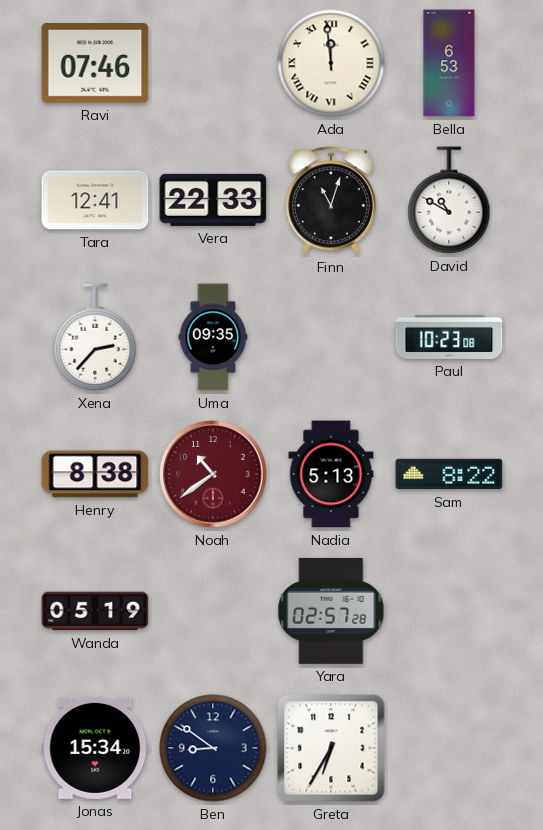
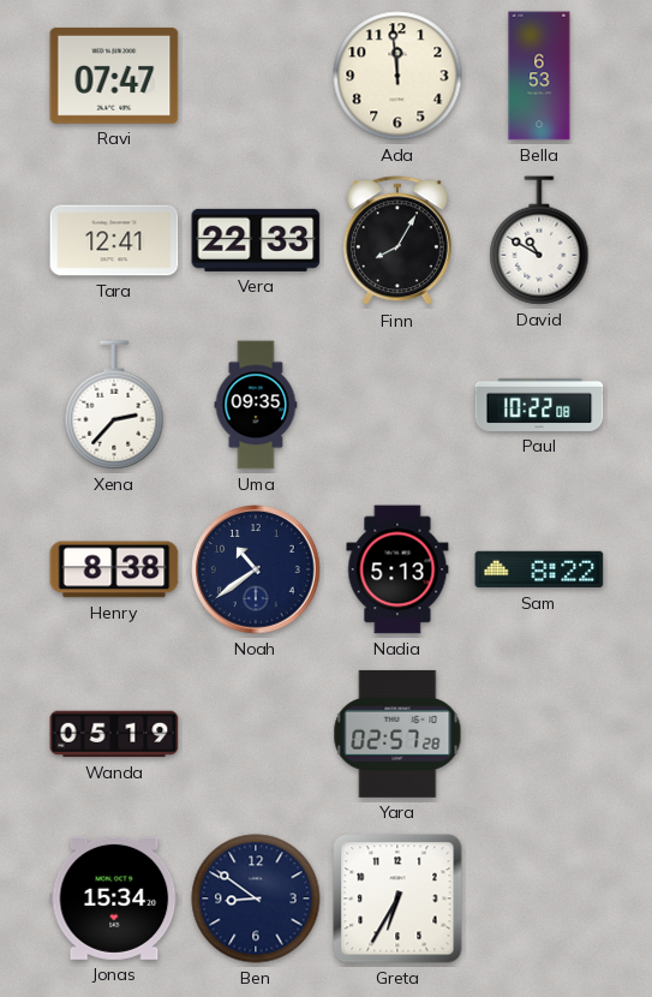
Ravi: 07:46 -> 07:47 (114, 76)
Ada numerals: Roman -> Arabic (397, 76)
Finn: 11:03 -> 8:05 (397, 241)
Paul: 10:23 -> 10:22 (539, 405)
Noah dial: burgundy -> navy (256, 569)
